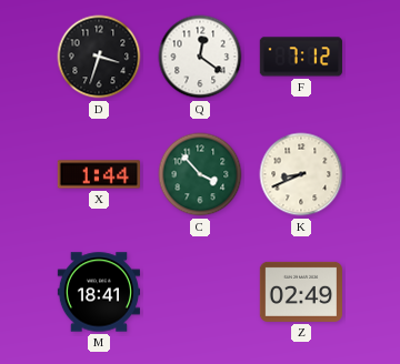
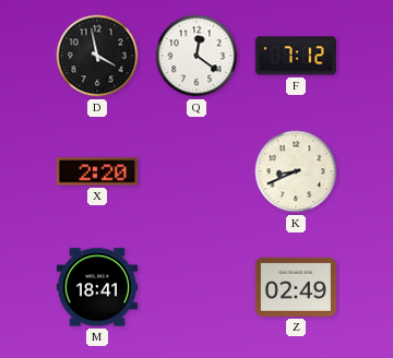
D: 3:33 -> 3:58 (97, 56)
X: 1:44 -> 2:20 (97, 171)
C: 3:53 -> none (200, 174)
